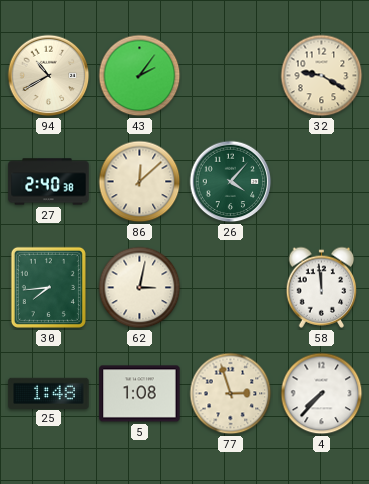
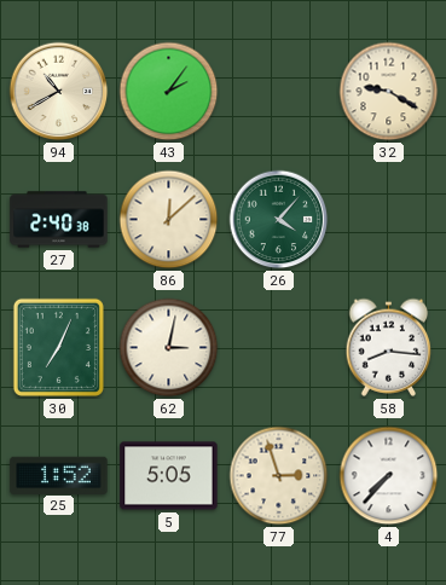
30: 7:44 -> 7:04 (58, 347)
58: 11:59 -> 8:16 (389, 347)
25: 1:48 -> 1:52 (59, 475)
5: 1:08 -> 5:05 (169, 476)
